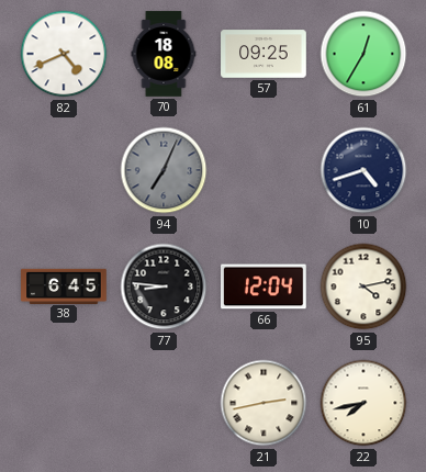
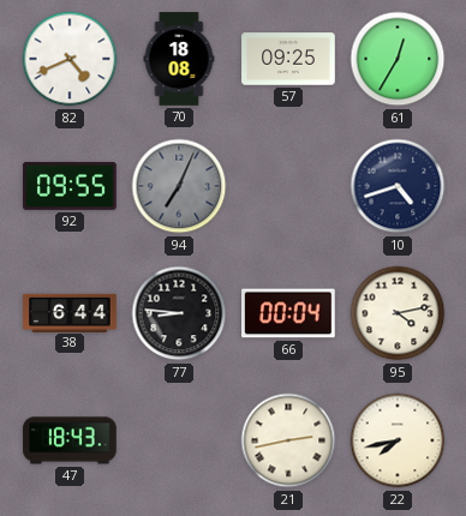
92: none -> 09:55 (70, 186)
38: 6:45 -> 6:44 (70, 312)
66: 12:04 -> 00:04 (288, 313)
47: none -> 18:43 (70, 440)
